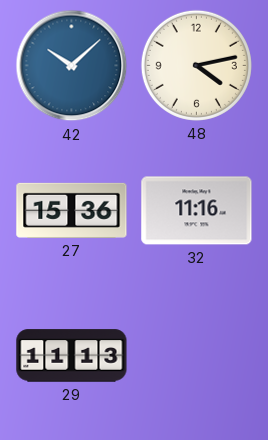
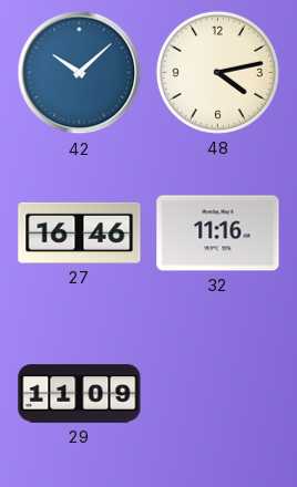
27: 15:36 -> 16:46 (80, 232)
29: 11:13 -> 11:09 (80, 394)
